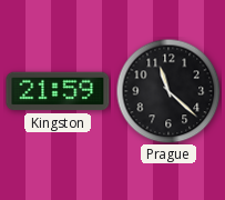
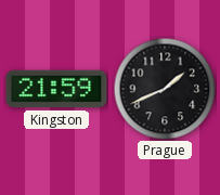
Prague: 11:22 -> 1:41 (165, 89)
